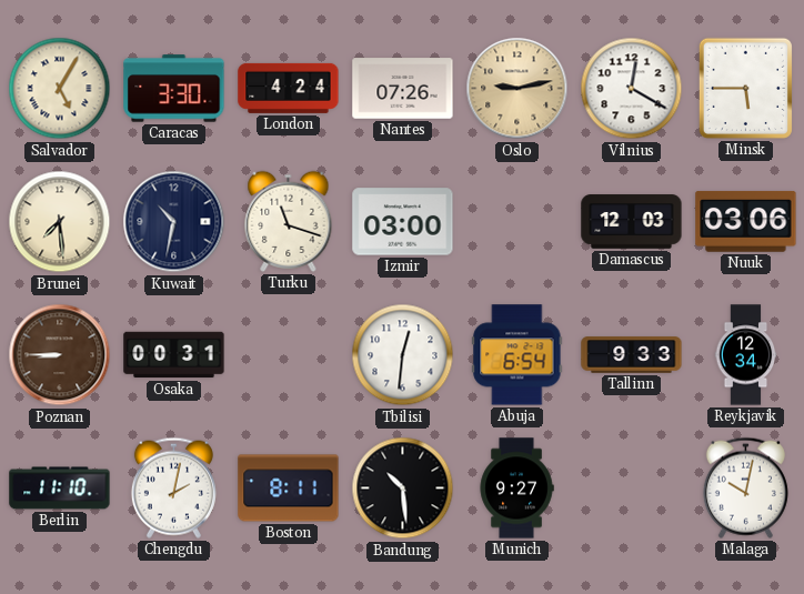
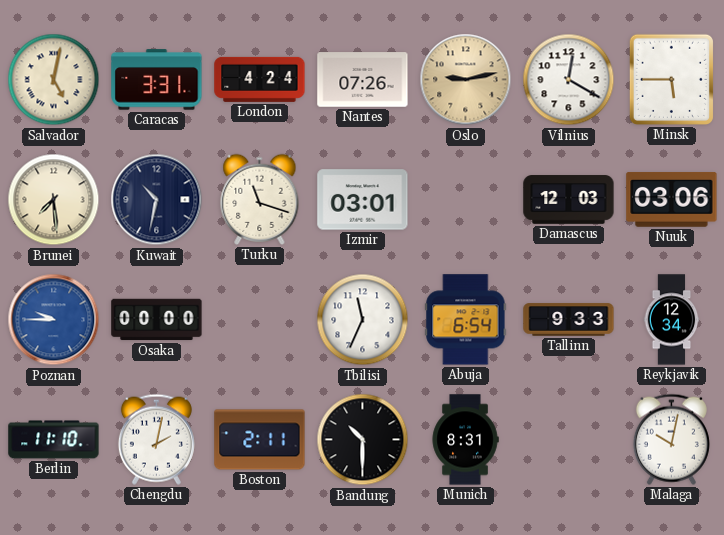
Salvador: 5:05 -> 5:02 (54, 80)
Caracas: 3:30 -> 3:31 (157, 80)
Izmir: 03:00 -> 03:01 (363, 200)
Poznan: 8:45 -> 9:45 (54, 320)
Poznan dial: brown -> blue (54, 320)
Osaka: 00:31 -> 00:00 (157, 320)
Tbilisi: 12:31 -> 11:34 (363, 320)
Boston: 8:11 -> 2:11 (260, 440)
Bandung: 10:29 -> 10:30 (363, 440)
Munich: 9:27 -> 8:31 (465, 440)
